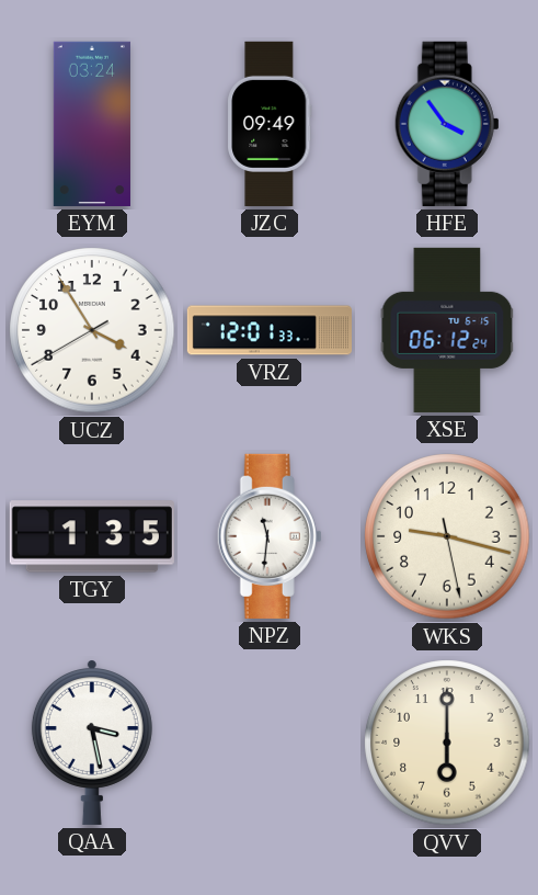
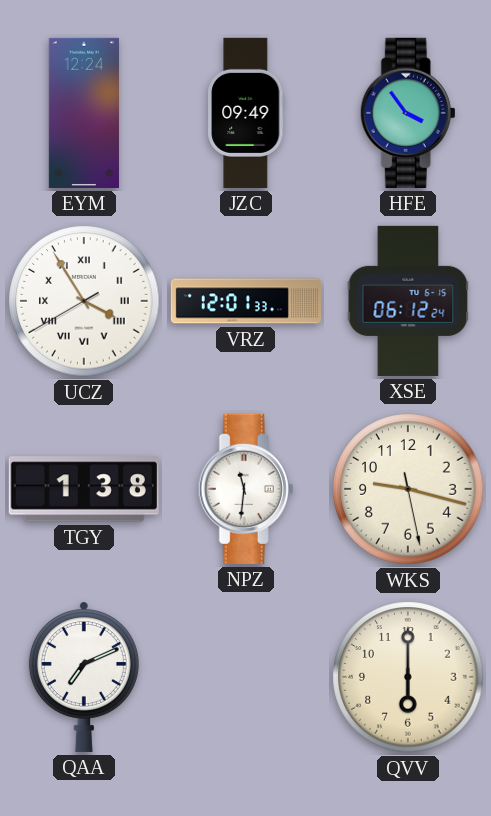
EYM: 03:24 -> 12:24 (84, 113)
UCZ numerals: Arabic -> Roman (84, 301)
TGY: 1:35 -> 1:38 (84, 489)
QAA: 3:28 -> 7:11 (84, 677)
